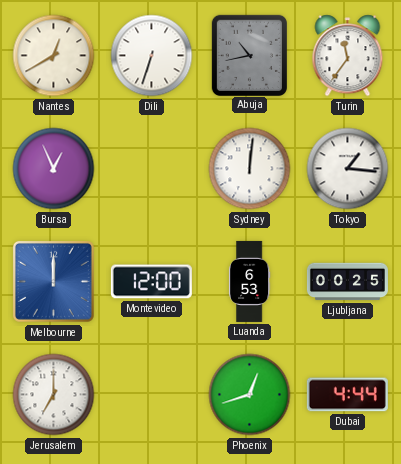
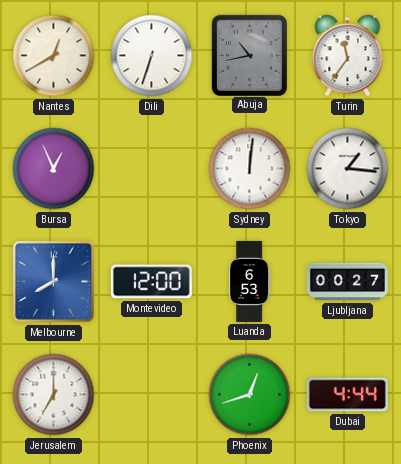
Melbourne: 12:00 -> 8:00 (53, 281)
Ljubljana: 00:25 -> 00:27 (347, 282)
